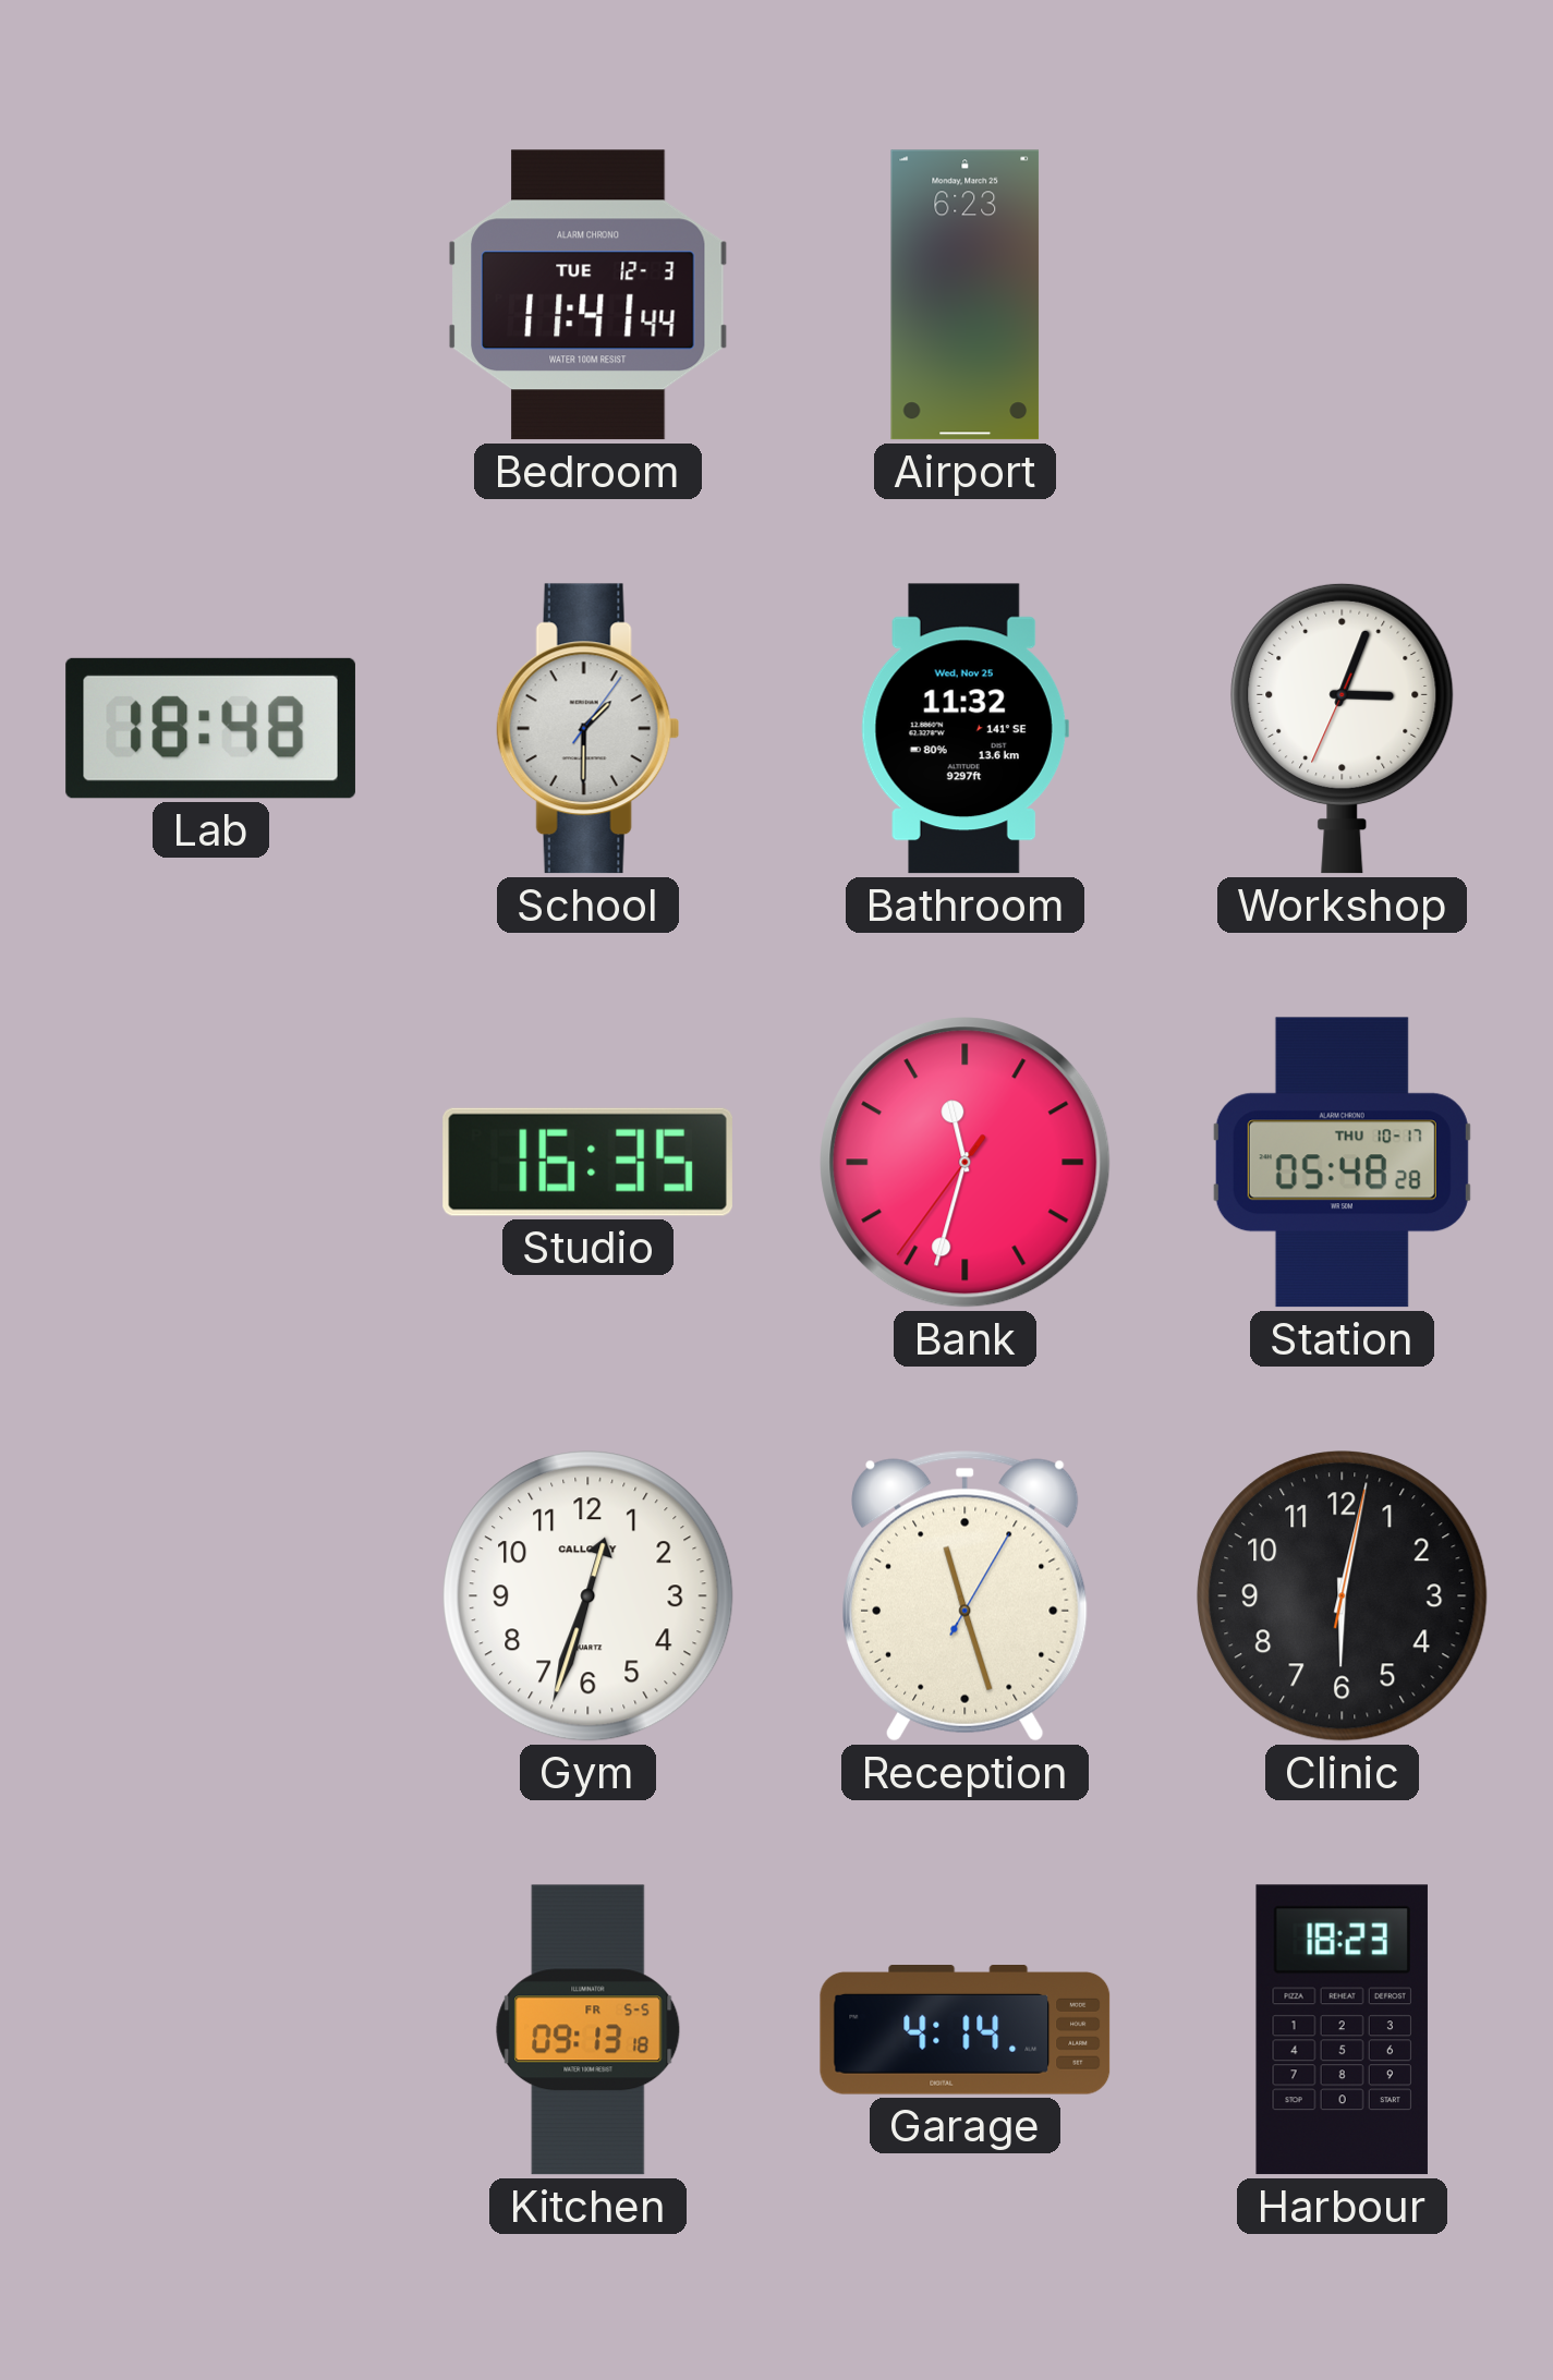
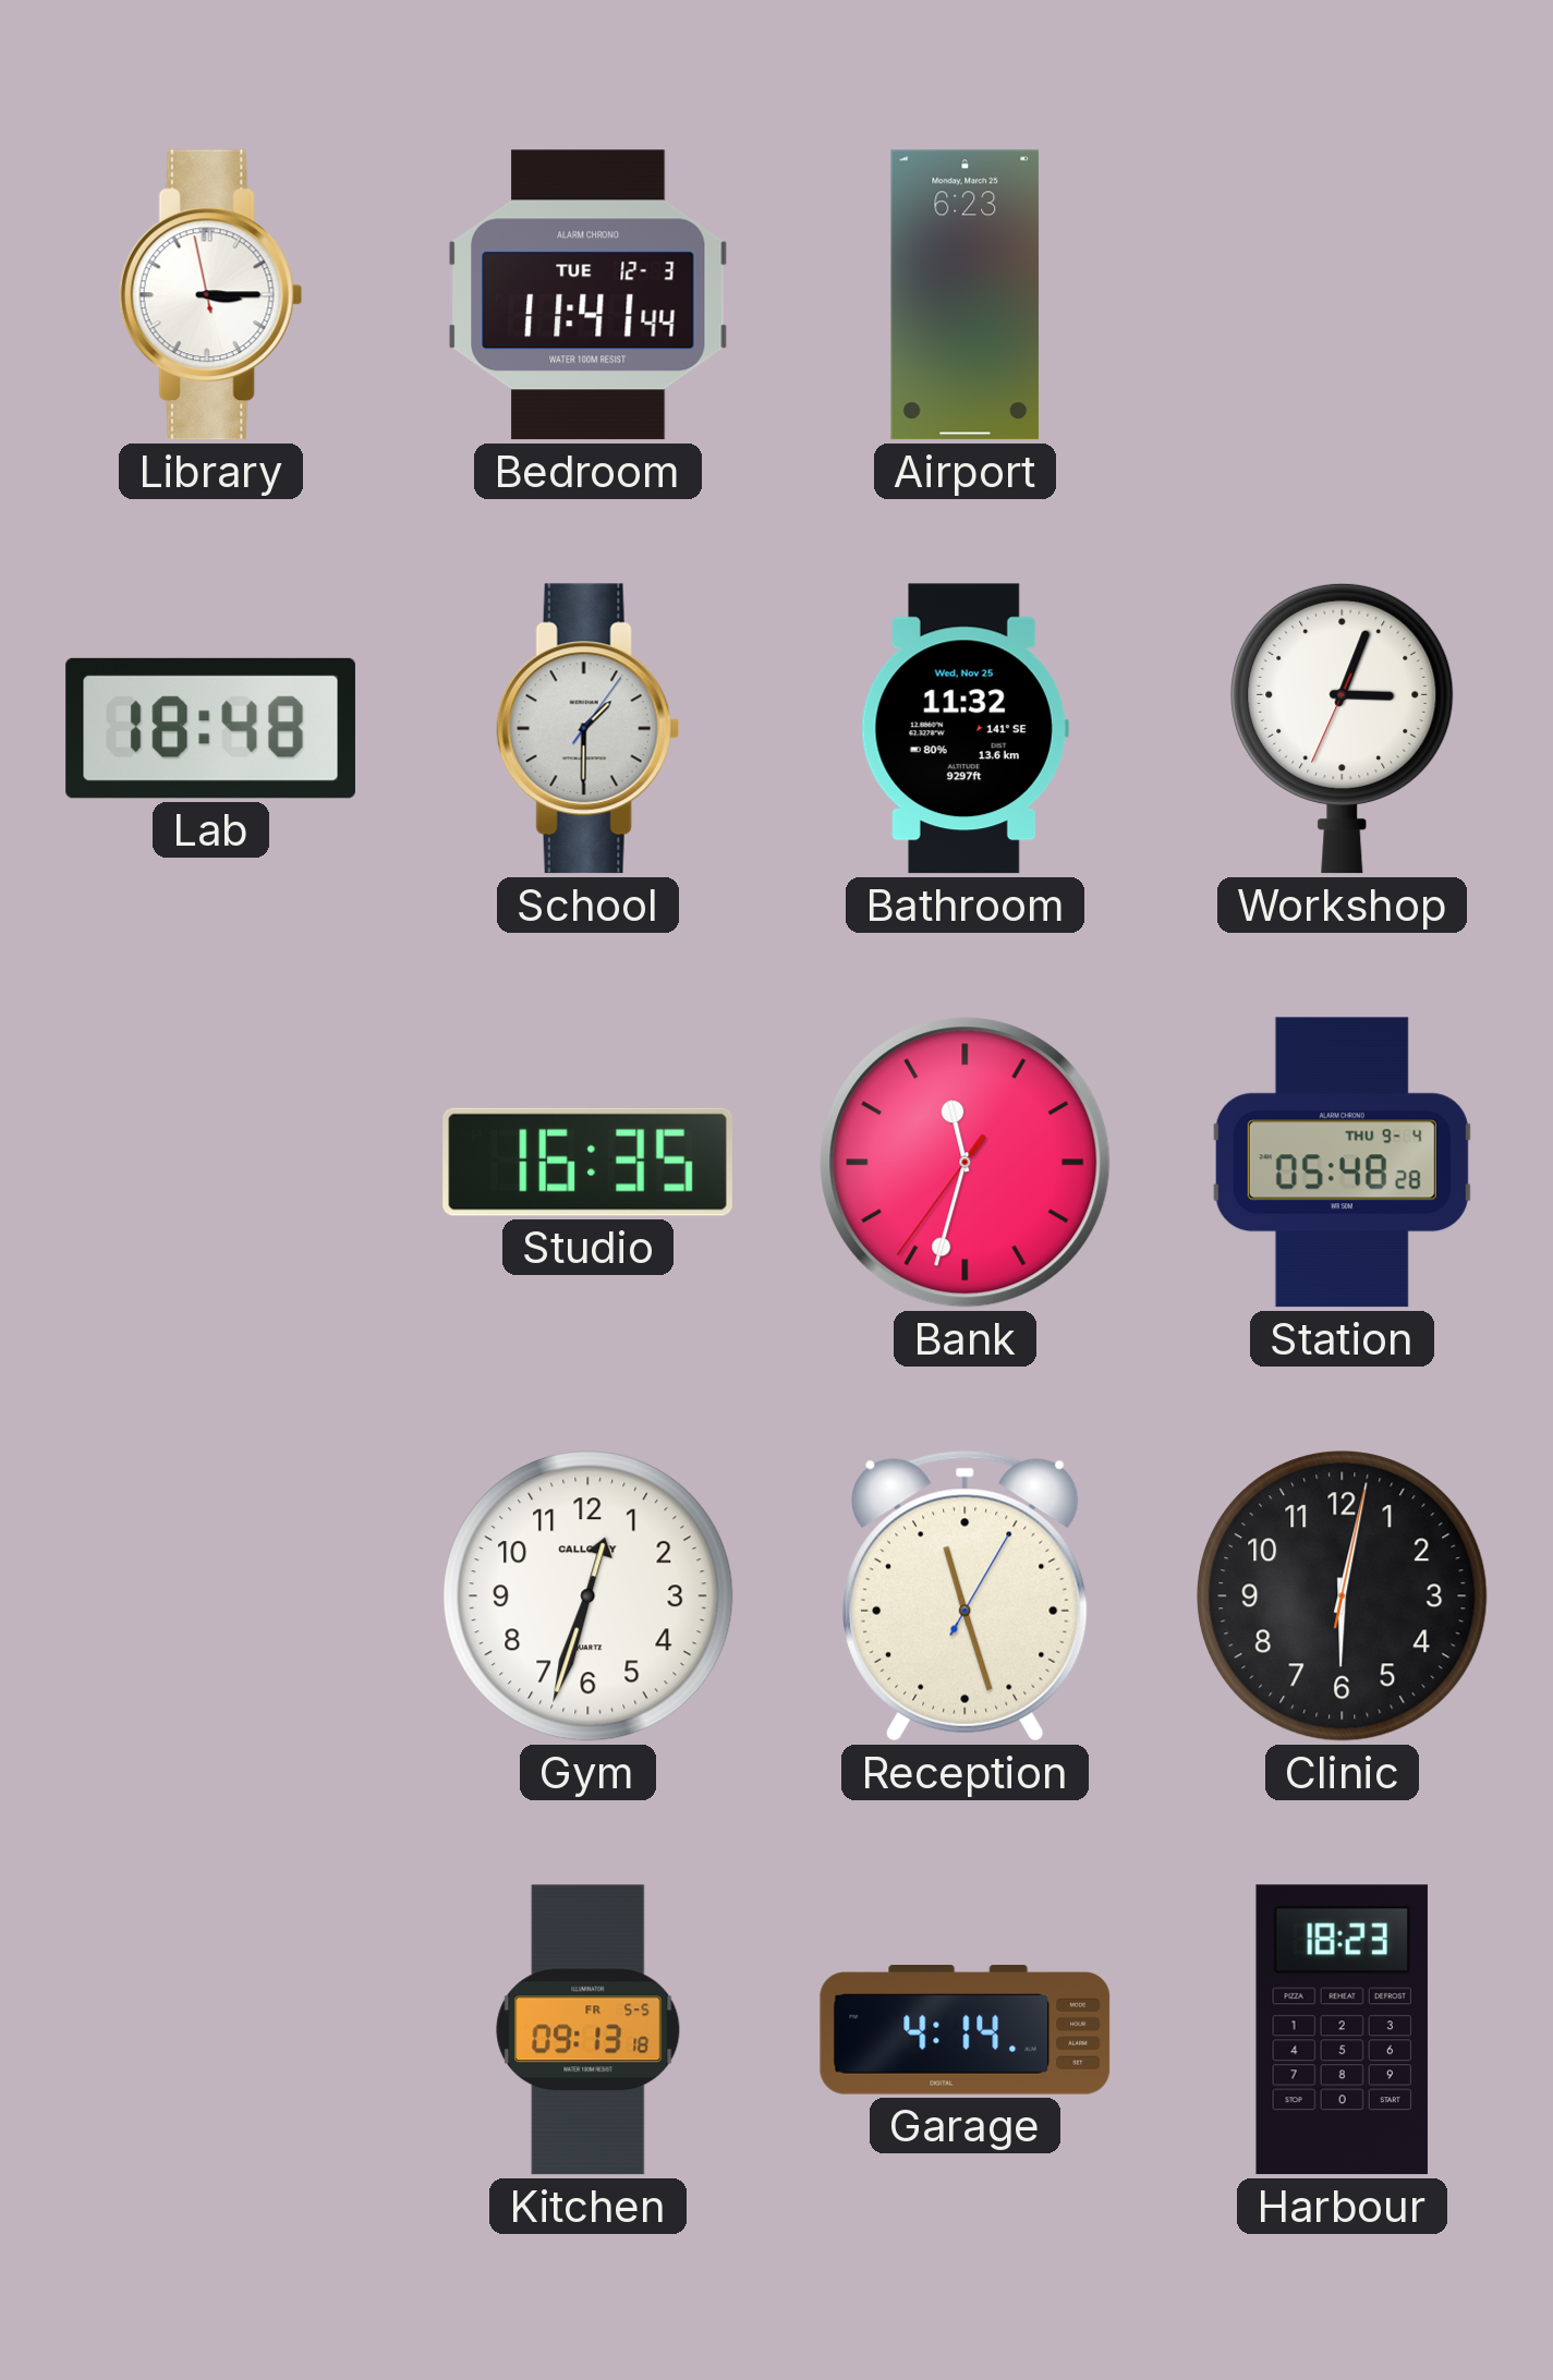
Library: none -> 3:14 (210, 295)
Station date: THU 10-17 -> THU 9-4 (1342, 1163)
